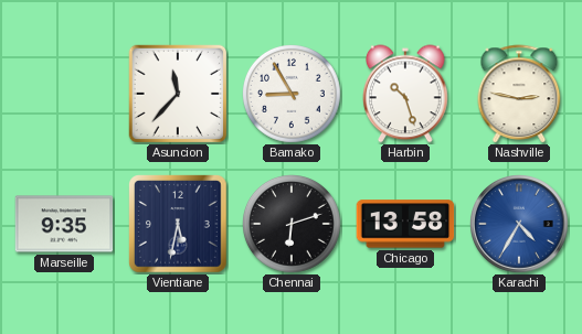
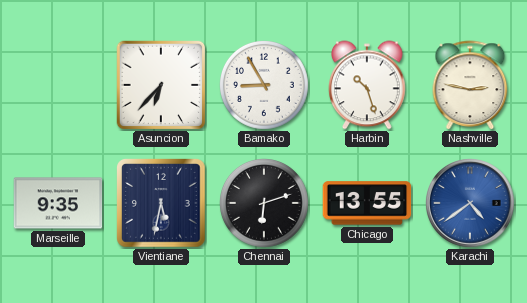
Asuncion: 11:37 -> 6:37 (161, 85)
Chicago: 13:58 -> 13:55 (367, 203)
Karachi: 4:35 -> 4:39 (471, 204)
